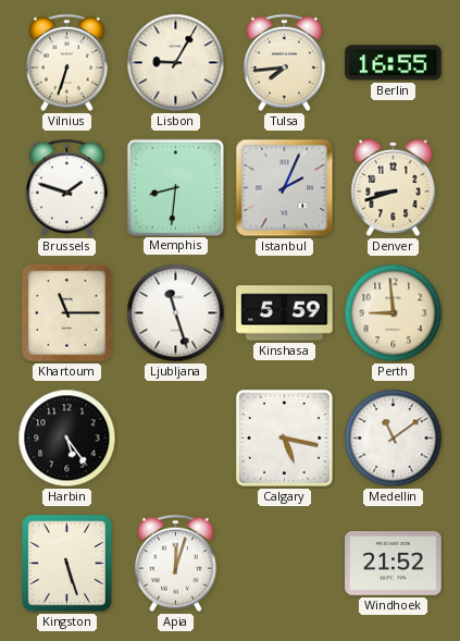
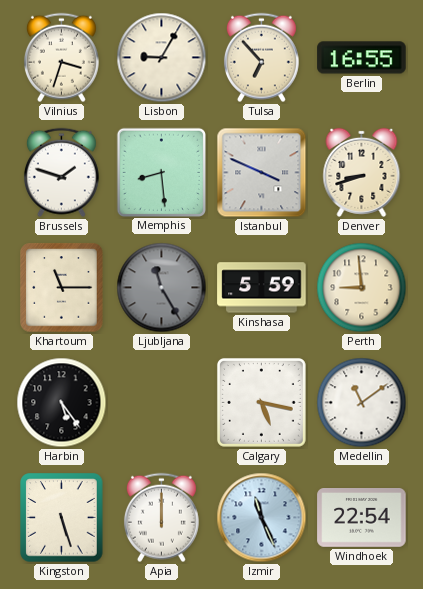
Vilnius: 6:33 -> 3:33 (61, 58)
Tulsa: 7:44 -> 6:53 (261, 58)
Memphis: 8:31 -> 8:29 (161, 172)
Istanbul: 2:04 -> 3:49 (262, 173)
Ljubljana: 11:27 -> 11:25 (162, 288)
Ljubljana dial: white -> grey (162, 288)
Apia: 12:03 -> 12:00 (161, 518)
Izmir: none -> 11:26 (262, 518)
Windhoek: 21:52 -> 22:54 (362, 518)
